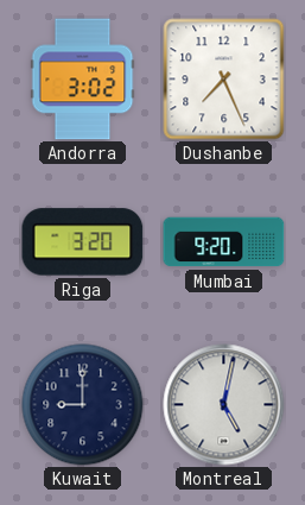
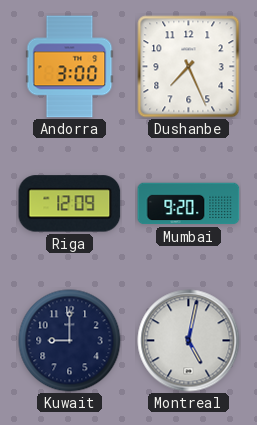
Andorra: 3:02 -> 3:00 (70, 67)
Riga: 3:20 -> 12:09 (70, 204)
